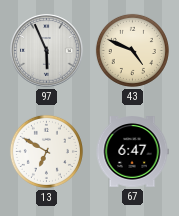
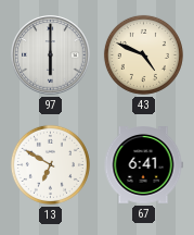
97: 5:56 -> 6:00 (51, 55)
67: 6:47 -> 6:41 (143, 165)
